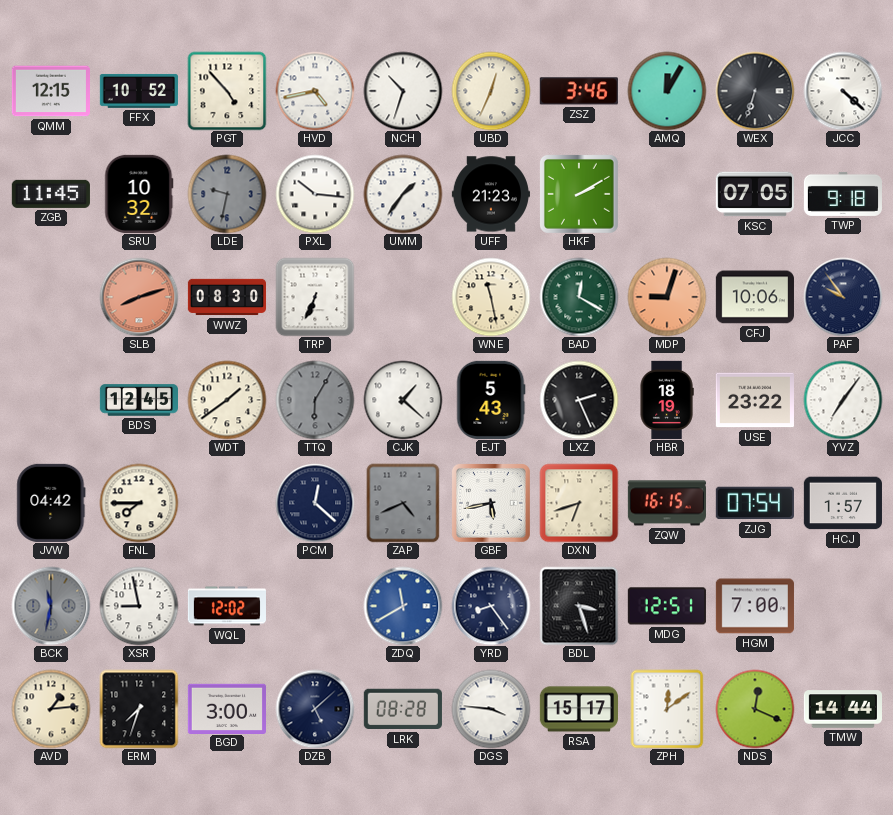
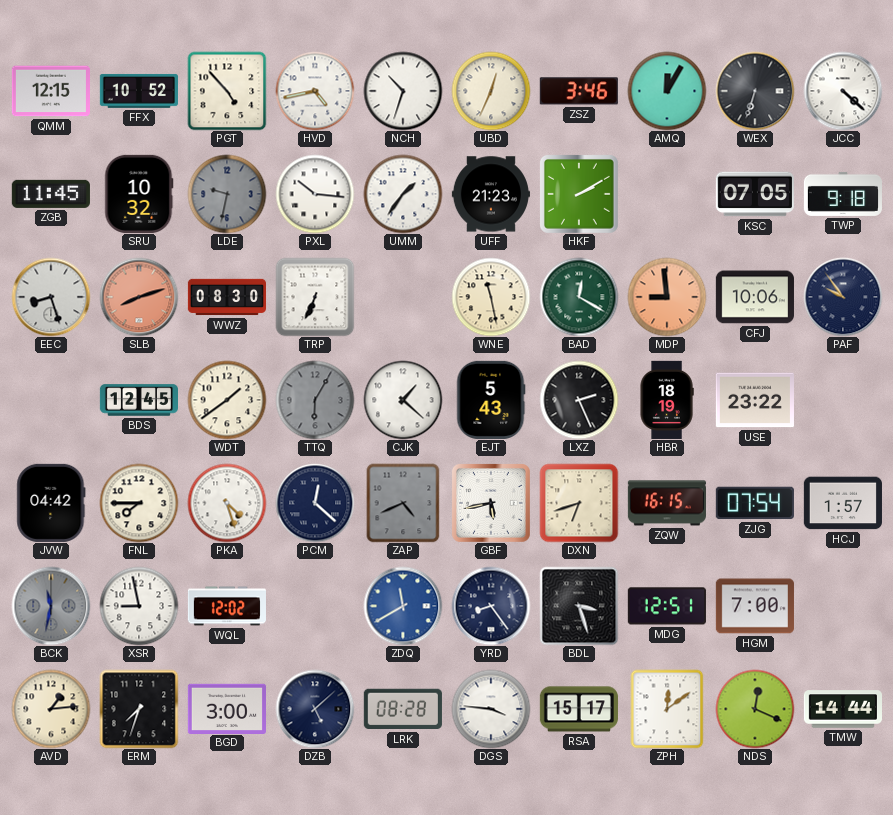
EEC: none -> 8:27 (51, 297)
MDP: 9:03 -> 8:59 (667, 297)
YVZ: 7:06 -> none (843, 400)
PKA: none -> 4:27 (227, 503)
